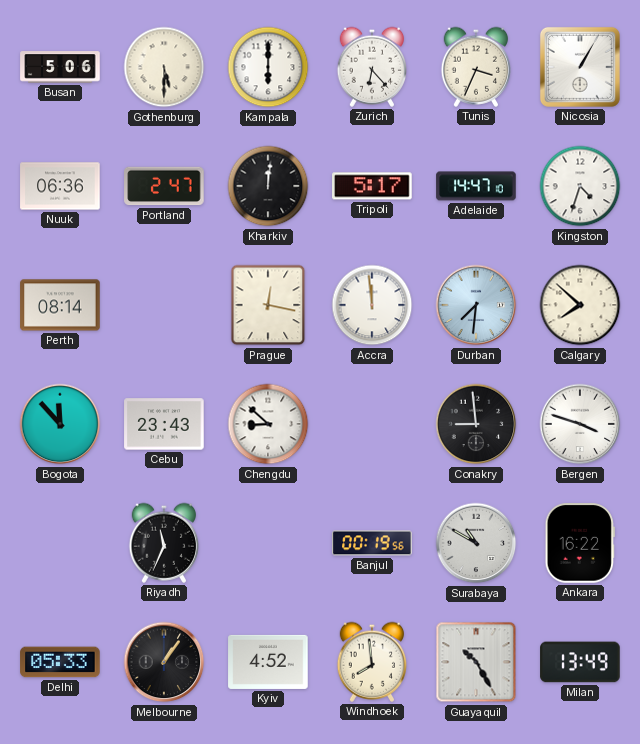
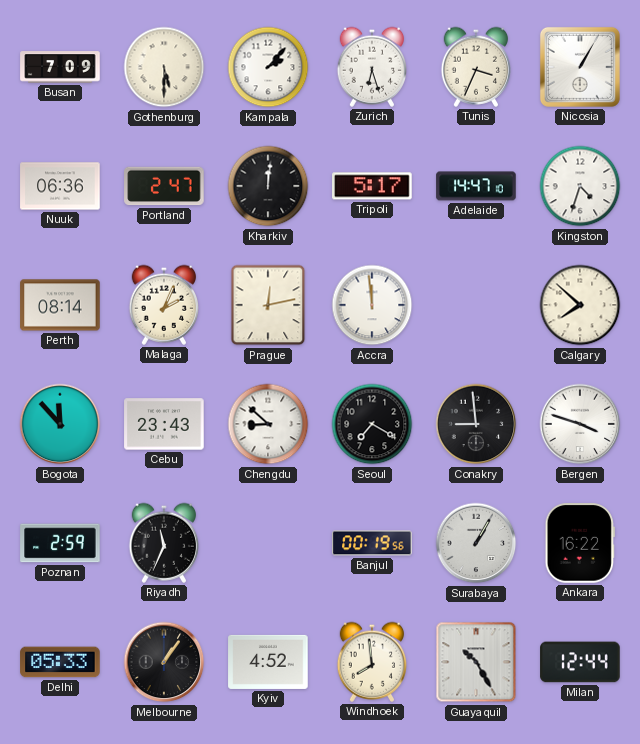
Busan: 5:06 -> 7:09 (60, 67)
Kampala: 6:00 -> 2:07 (268, 67)
Zurich: 6:23 -> 6:27 (371, 67)
Malaga: none -> 2:04 (163, 305)
Prague: 12:17 -> 12:13 (268, 305)
Durban: 7:31 -> none (476, 305)
Seoul: none -> 7:20 (372, 424)
Poznan: none -> 2:59 (60, 543)
Surabaya: 10:50 -> 1:05 (476, 543)
Milan: 13:49 -> 12:44 (580, 662)
